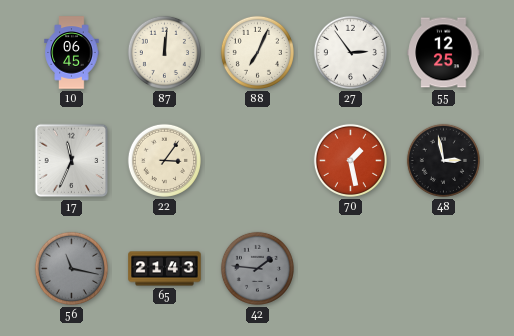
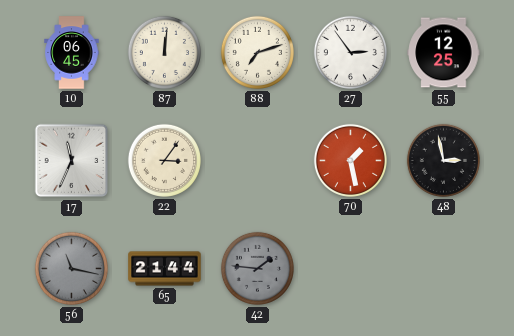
88: 7:04 -> 7:12 (257, 52)
65: 21:43 -> 21:44 (165, 269)
